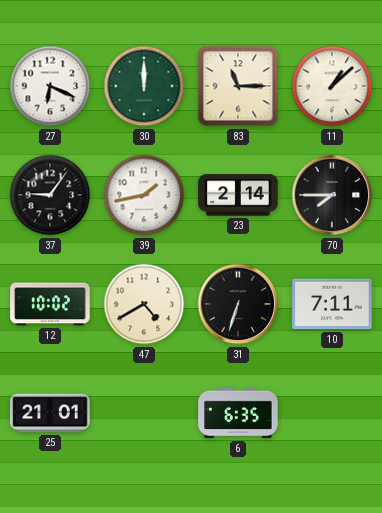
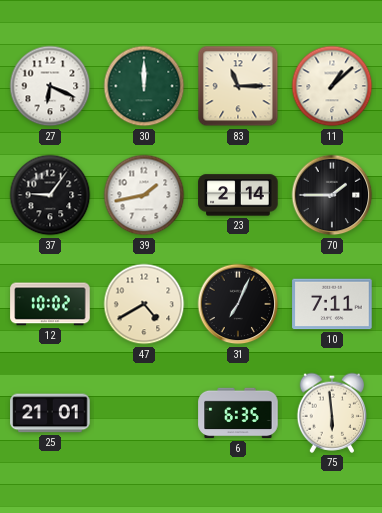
70: 7:45 -> 1:45 (332, 195)
31: 6:33 -> 7:04 (238, 304)
75: none -> 5:59 (331, 413)
